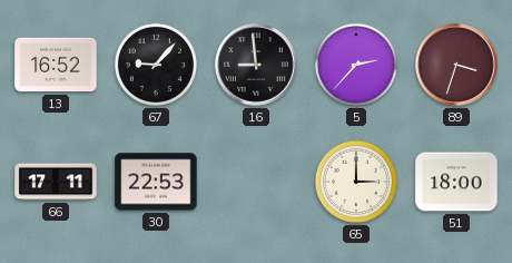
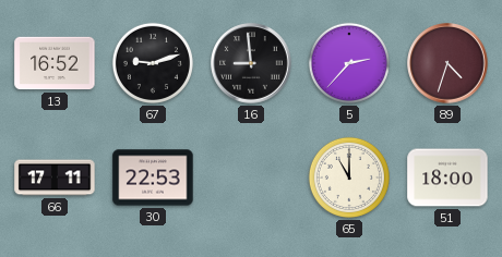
67: 9:07 -> 9:12 (153, 63)
89: 3:33 -> 4:33 (447, 63)
65: 3:00 -> 11:00 (349, 178)
